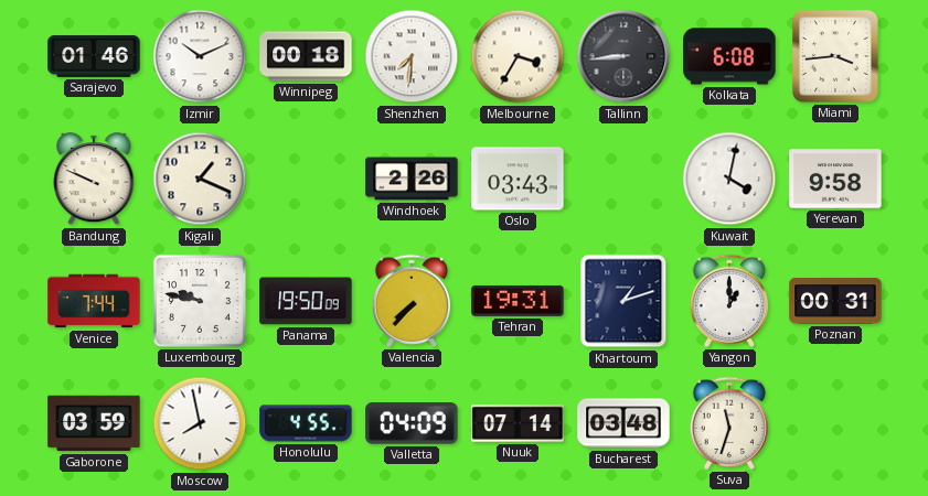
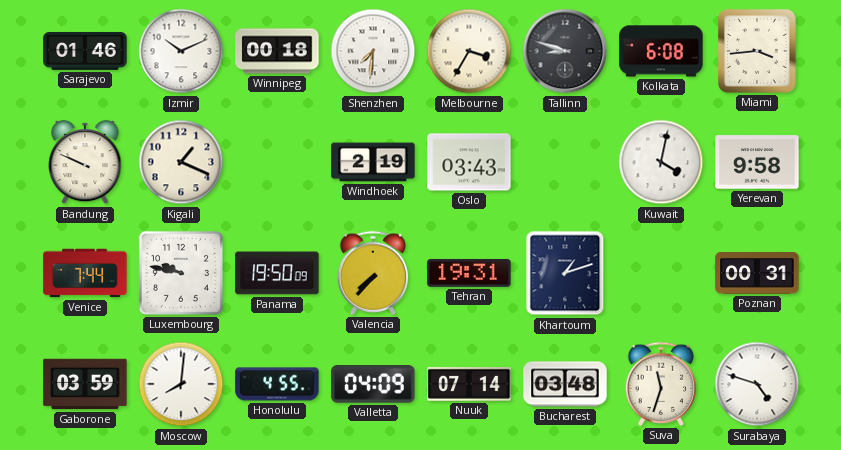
Tallinn: 8:44 -> 8:48 (565, 51)
Windhoek: 2:26 -> 2:19 (373, 162)
Yangon: 1:00 -> none (729, 301)
Moscow: 7:58 -> 8:01 (181, 384)
Surabaya: none -> 4:48 (757, 384)
